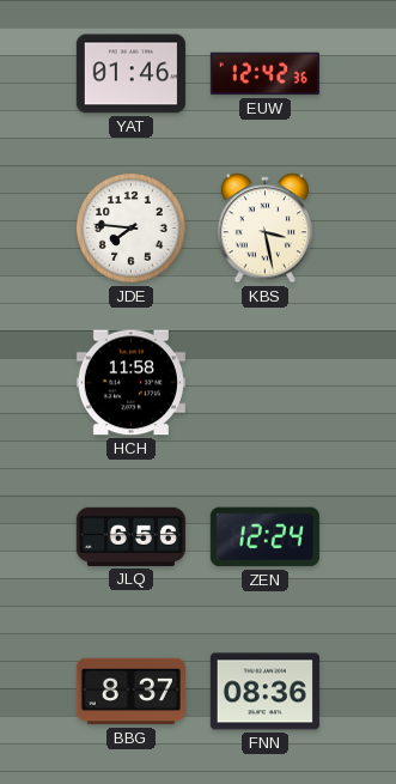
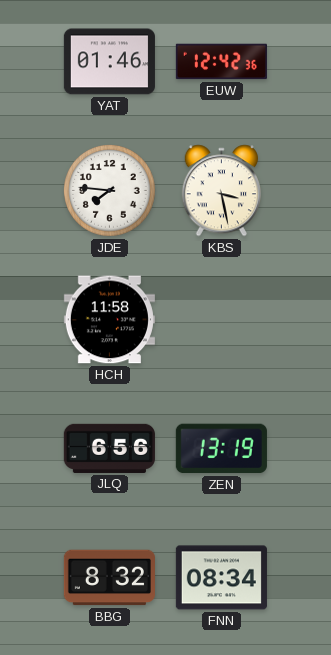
ZEN: 12:24 -> 13:19 (221, 449)
BBG: 8:37 -> 8:32 (109, 578)
FNN: 08:36 -> 08:34 (221, 578)
